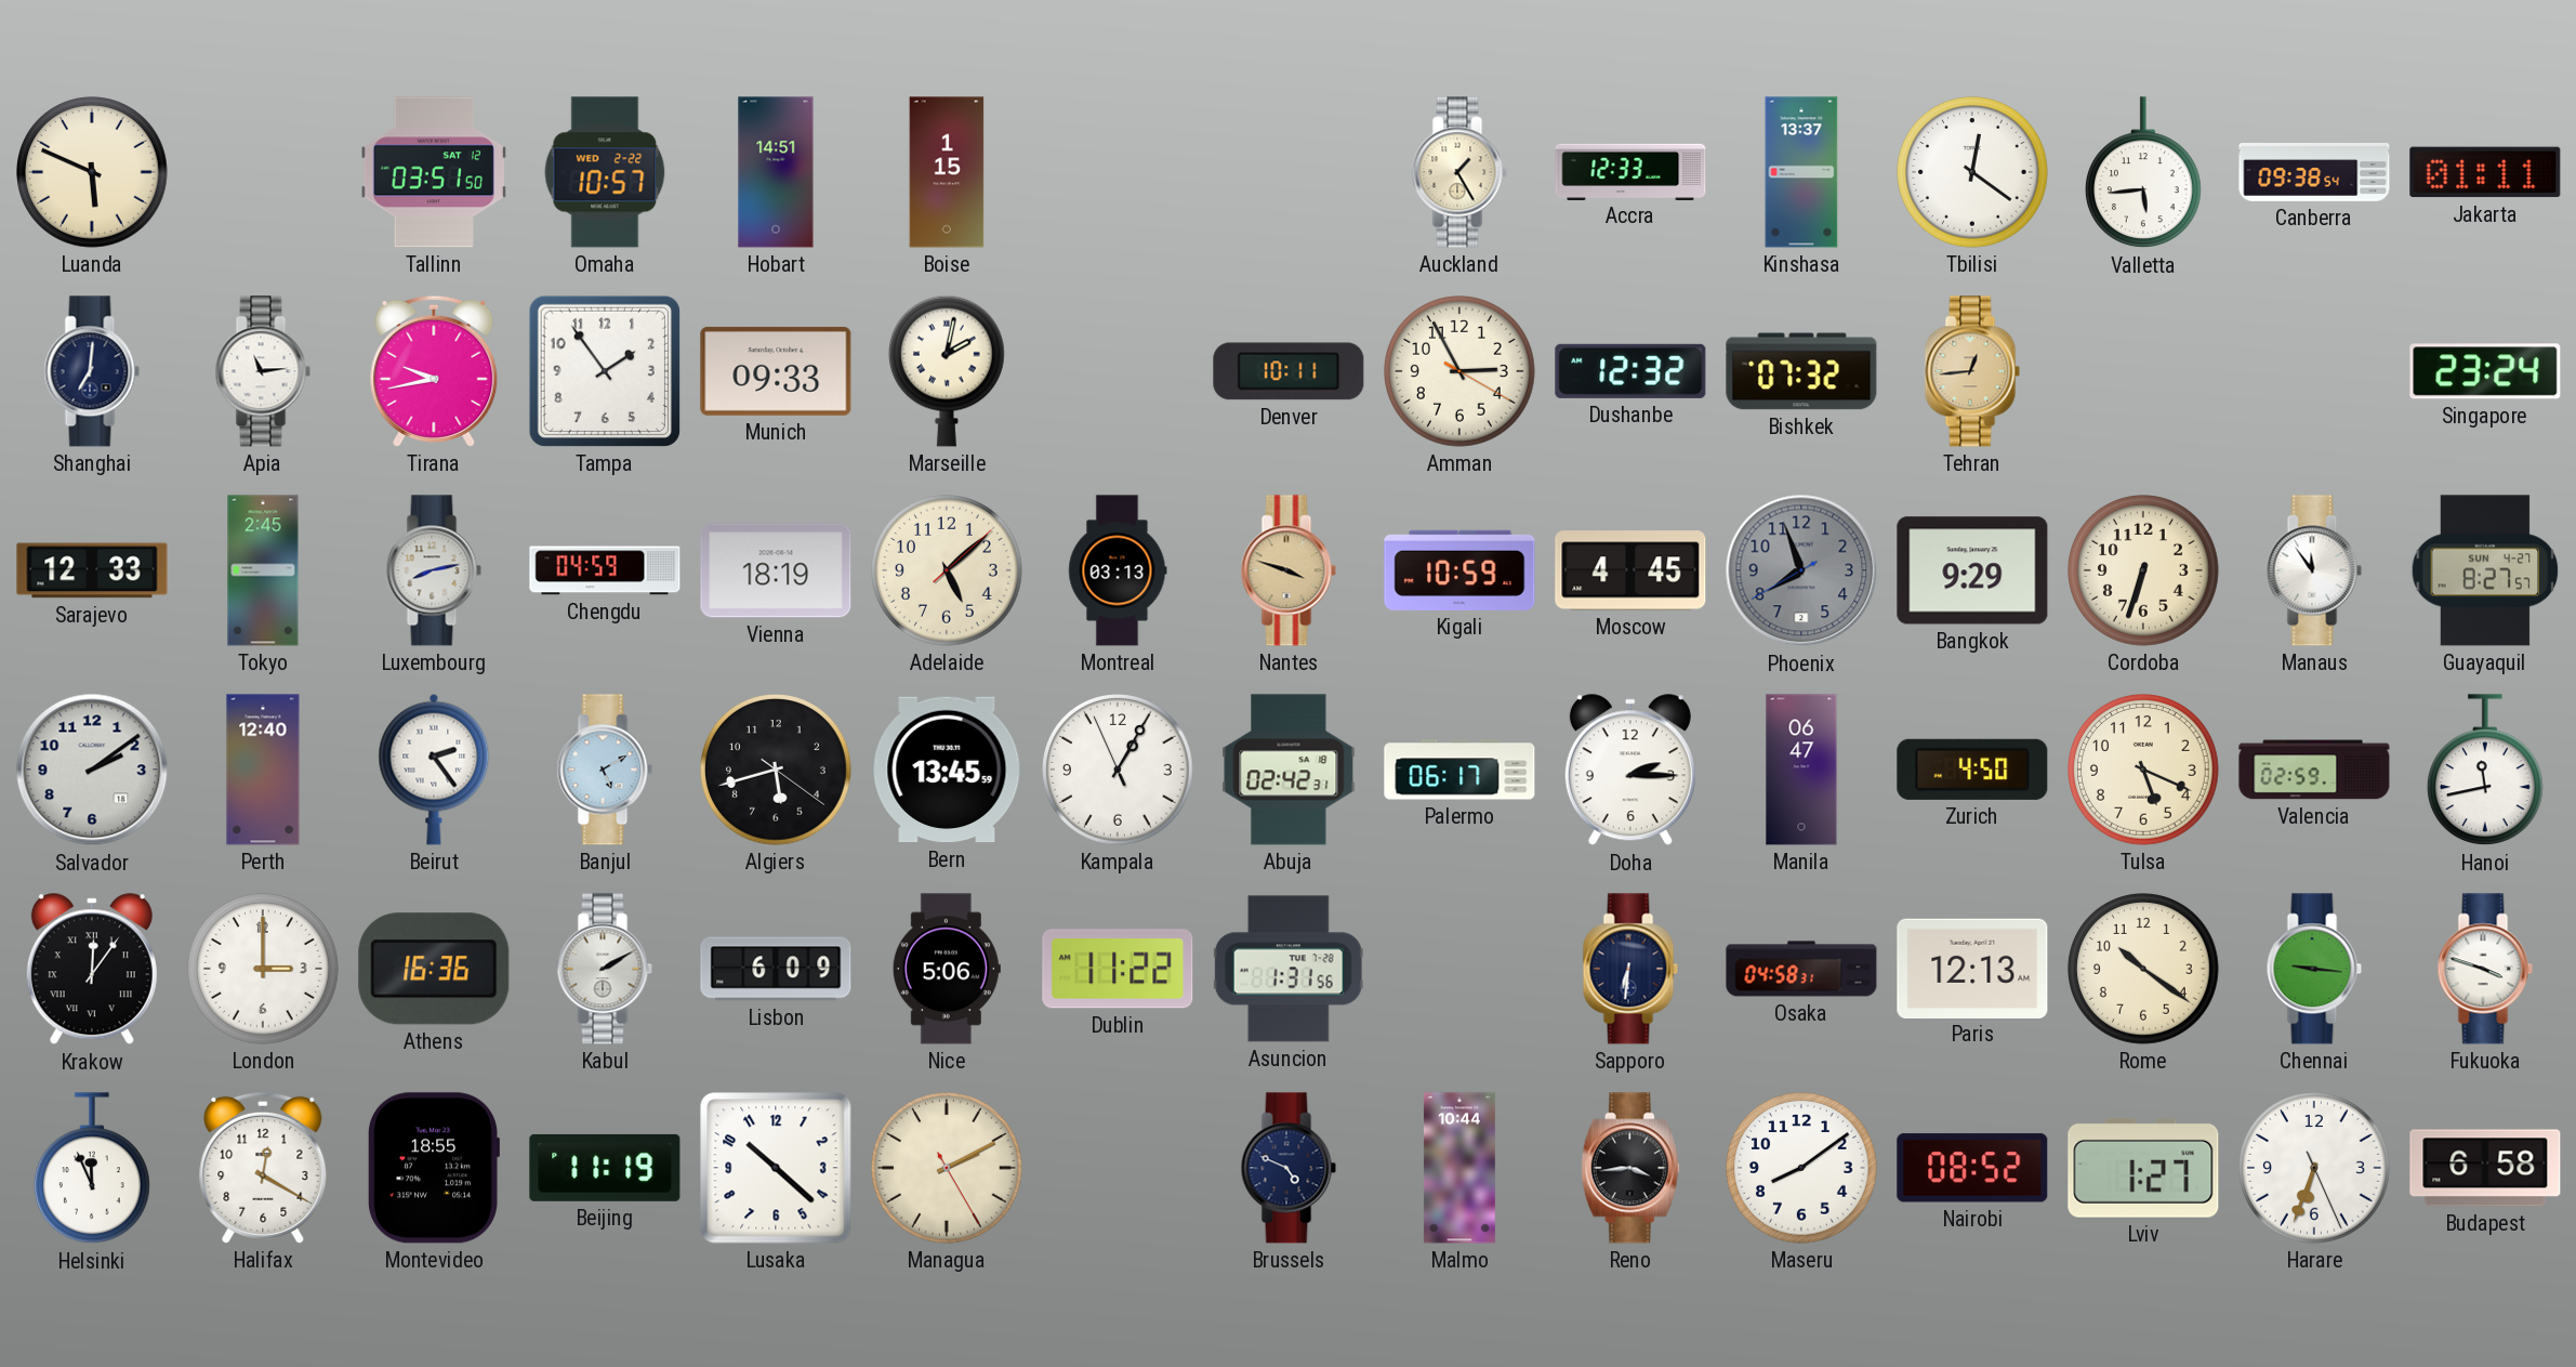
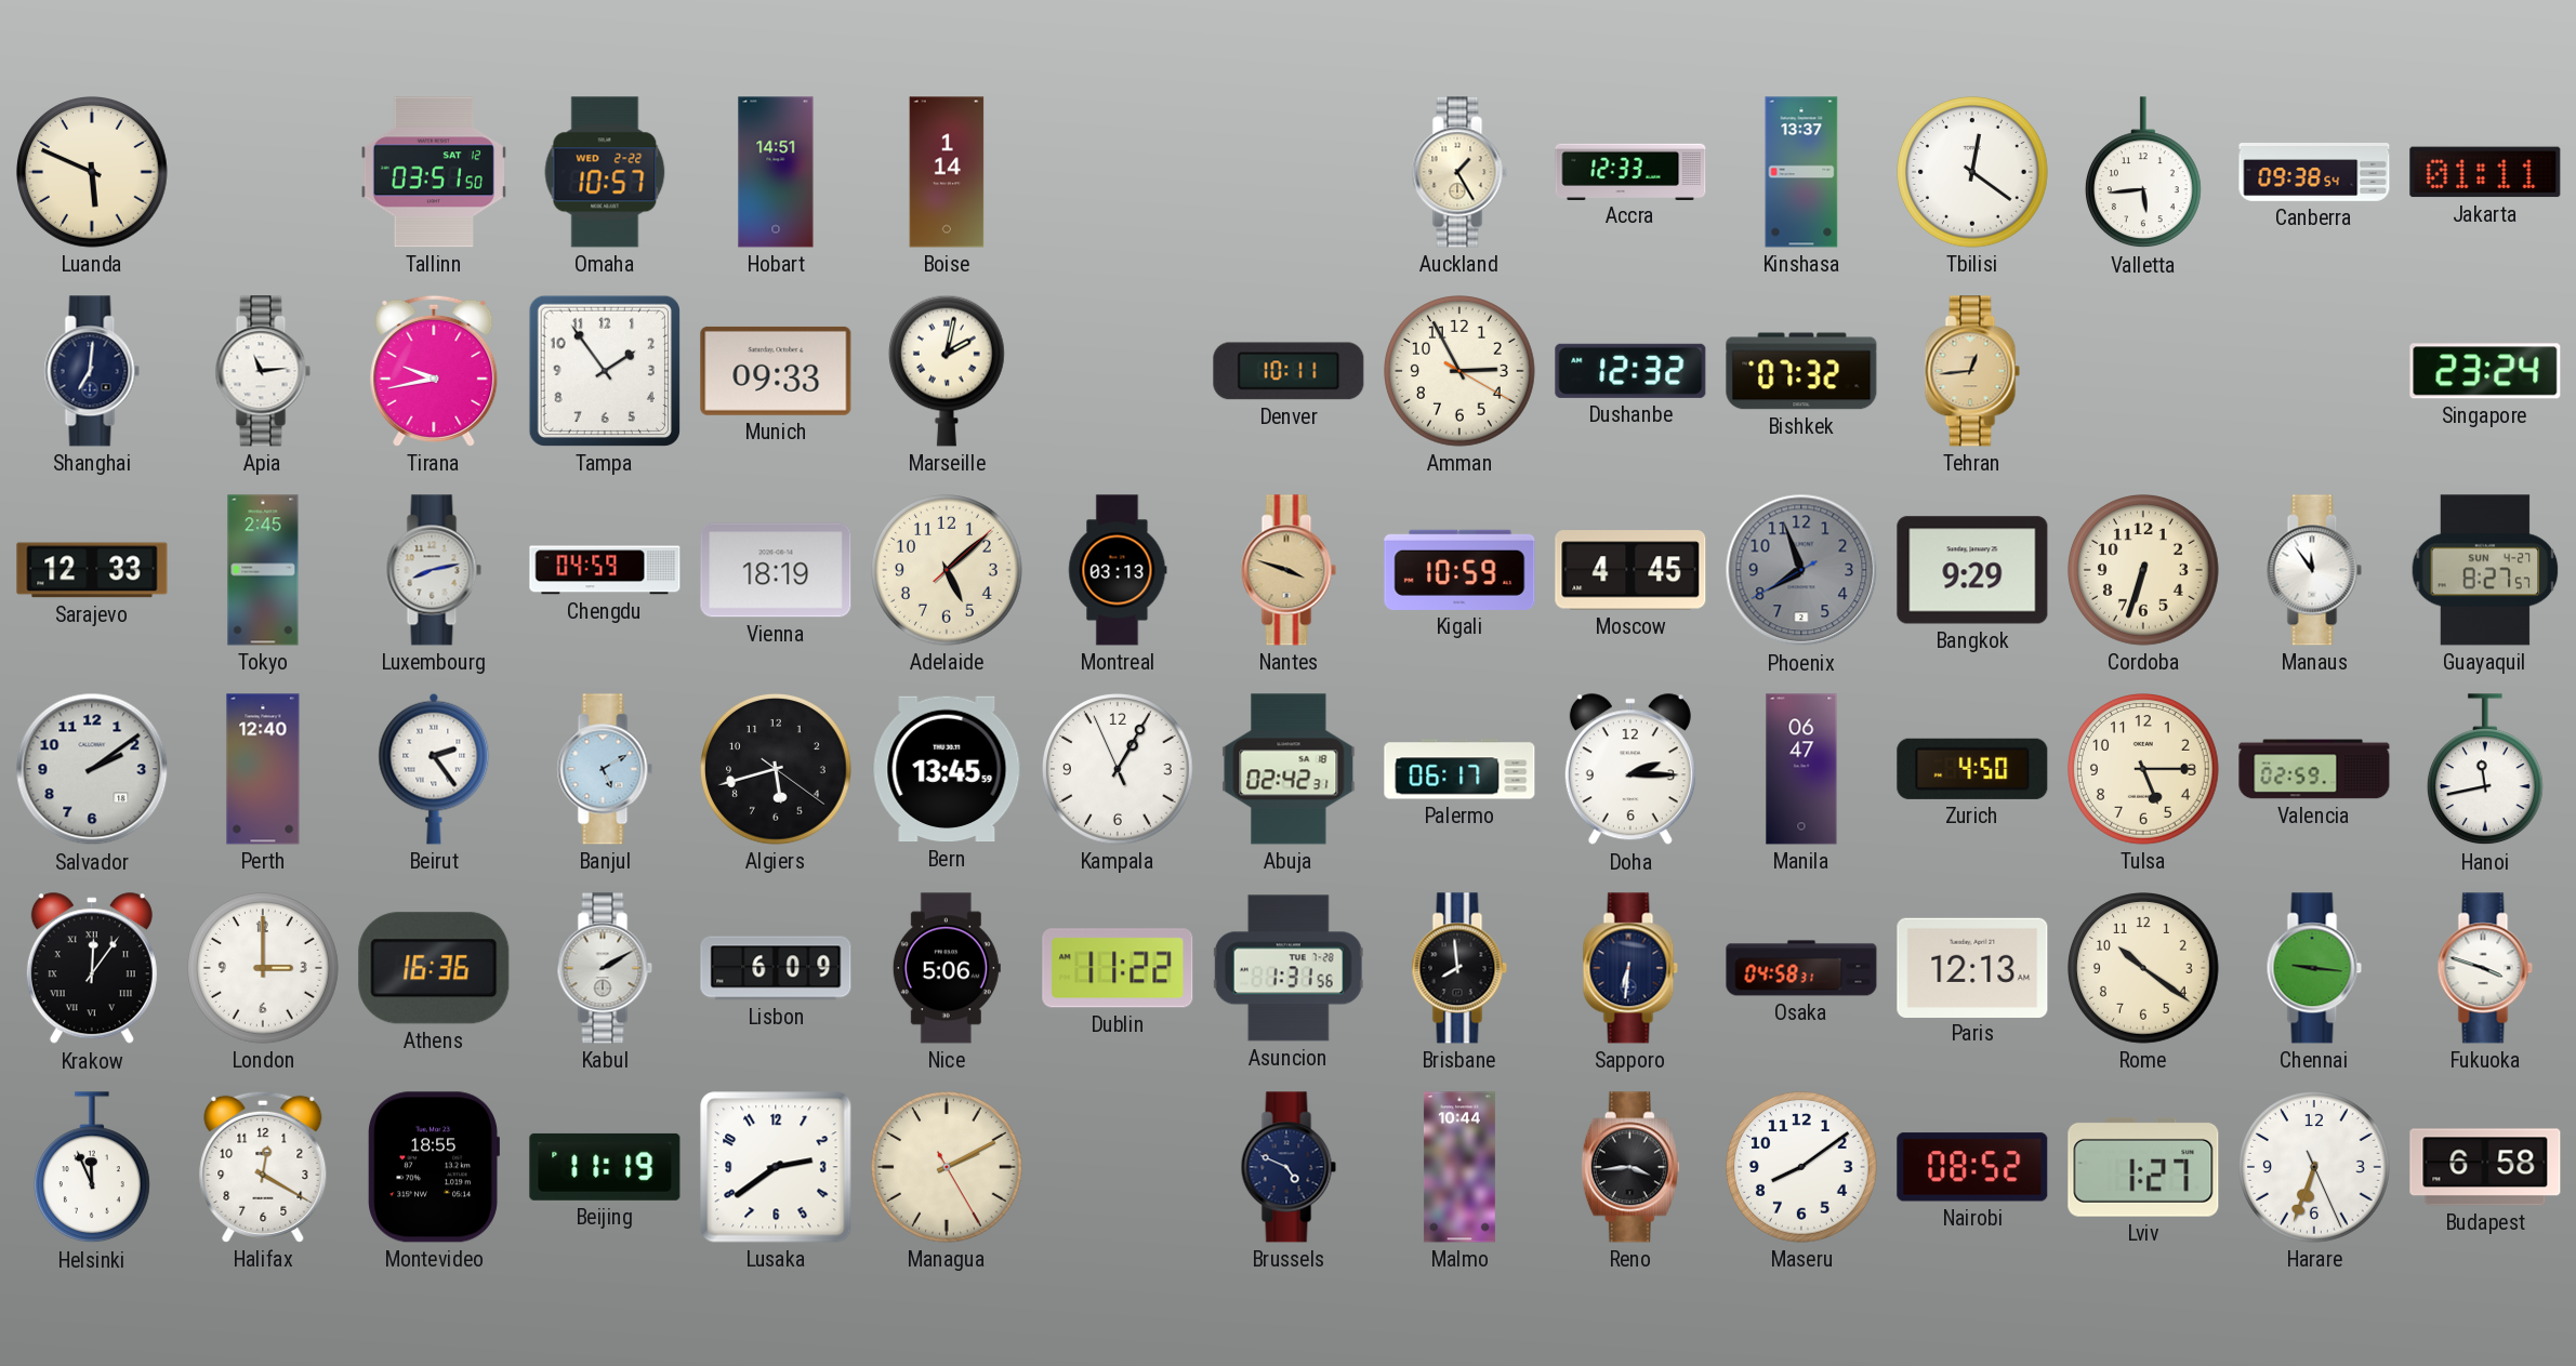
Boise: 1:15 -> 1:14 (947, 172)
Tulsa: 5:19 -> 5:15 (2144, 770)
Brisbane: none -> 7:59 (1459, 968)
Lusaka: 10:22 -> 2:39 (776, 1167)
